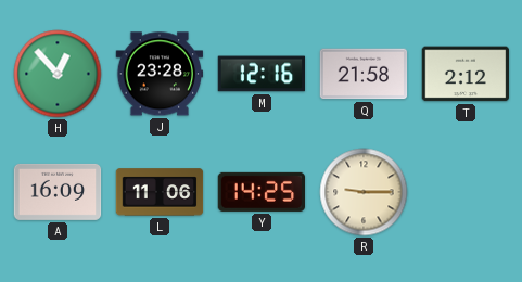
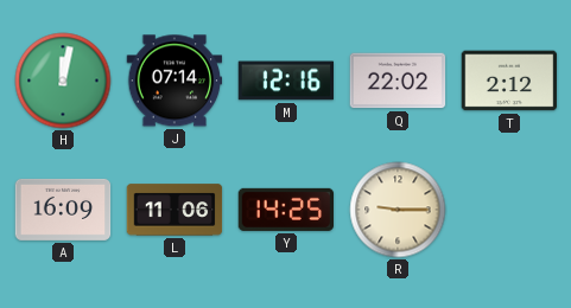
H: 12:53 -> 12:02 (63, 81)
J: 23:28 -> 07:14 (175, 81)
Q: 21:58 -> 22:02 (398, 81)
